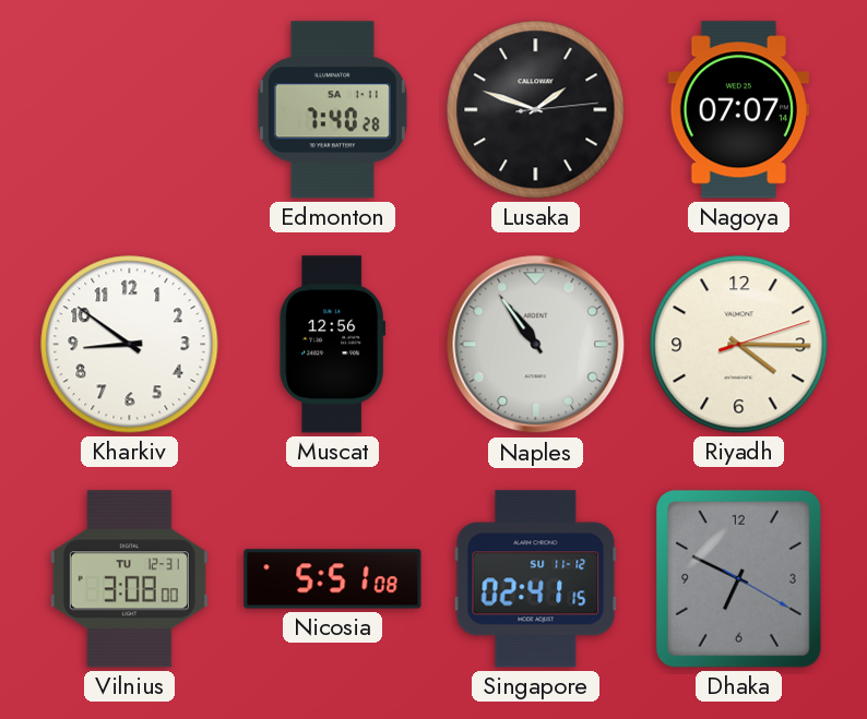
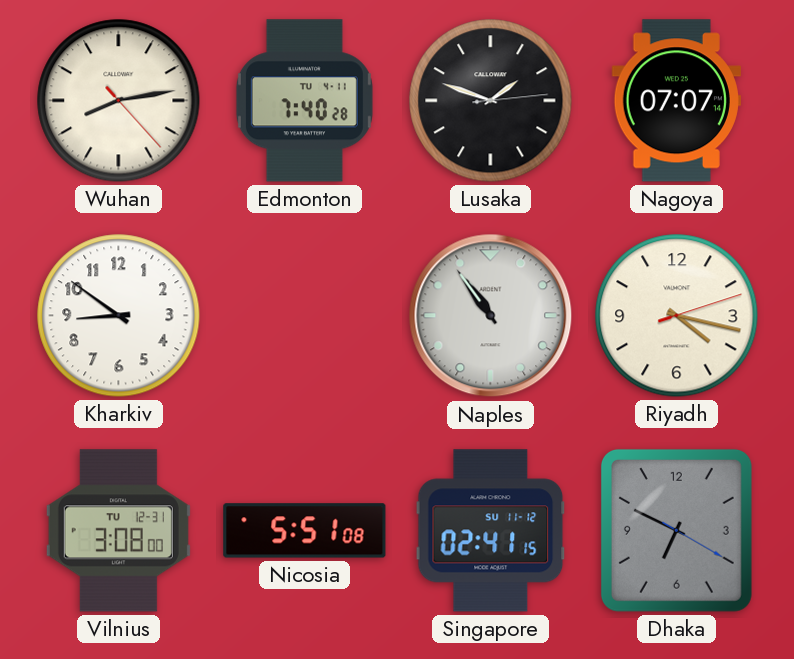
Wuhan: none -> 8:13 (119, 101)
Edmonton date: SA 1-11 -> TU 4-11 (304, 101)
Muscat: 12:56 -> none (333, 345)
Riyadh: 4:15 -> 4:17 (677, 316)
